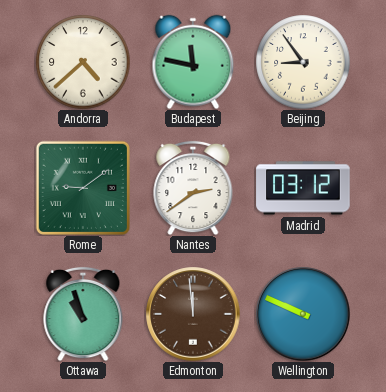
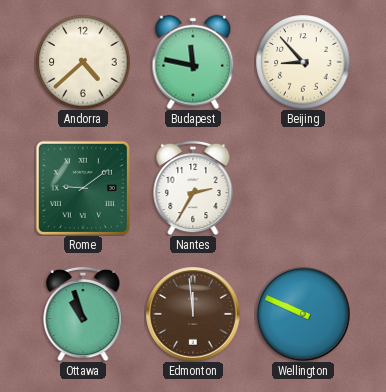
Beijing: 8:54 -> 8:53 (303, 62)
Nantes: 2:39 -> 2:35 (193, 188)
Madrid: 03:12 -> none (303, 188)
